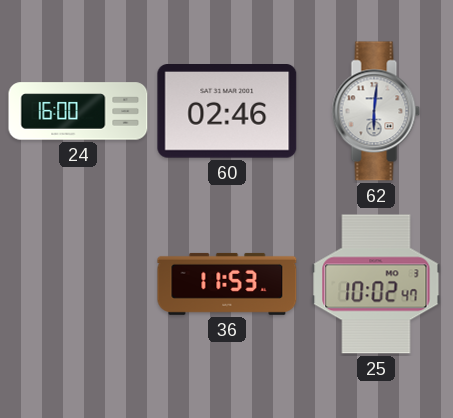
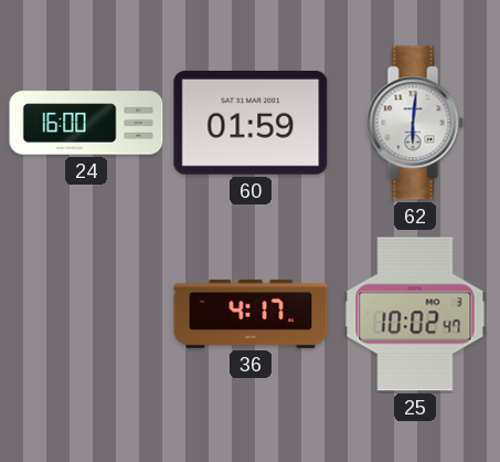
60: 02:46 -> 01:59 (251, 123)
36: 11:53 -> 4:17 (251, 314)
